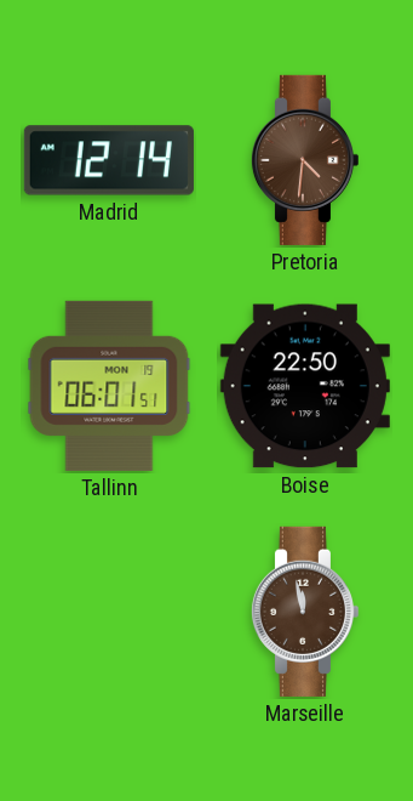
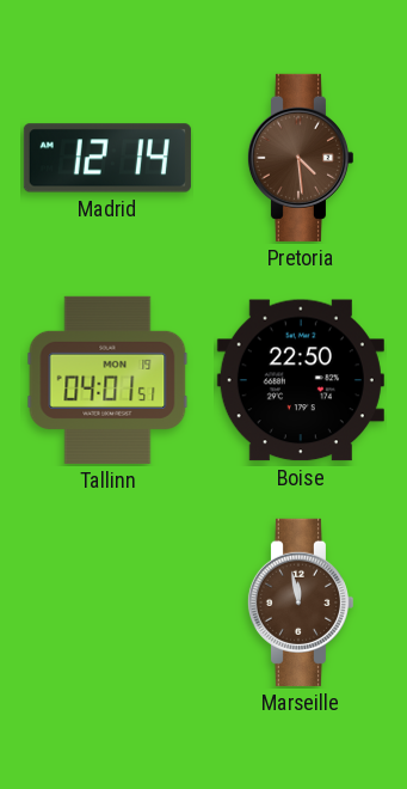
Pretoria: 4:31 -> 4:29 (300, 158)
Tallinn: 06:01 -> 04:01 (107, 380)
